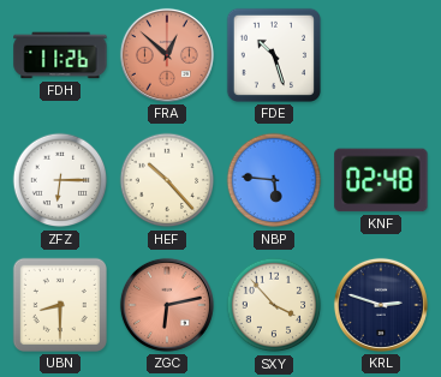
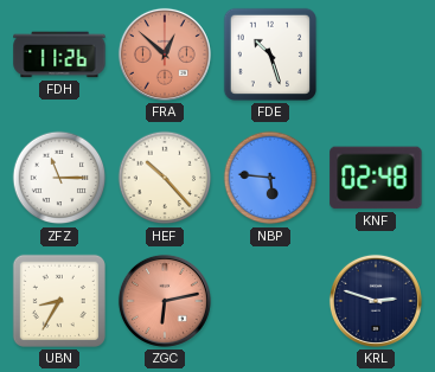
ZFZ: 6:15 -> 11:15 (59, 178)
UBN: 8:30 -> 8:35 (59, 301)
SXY: 3:53 -> none (274, 305)
